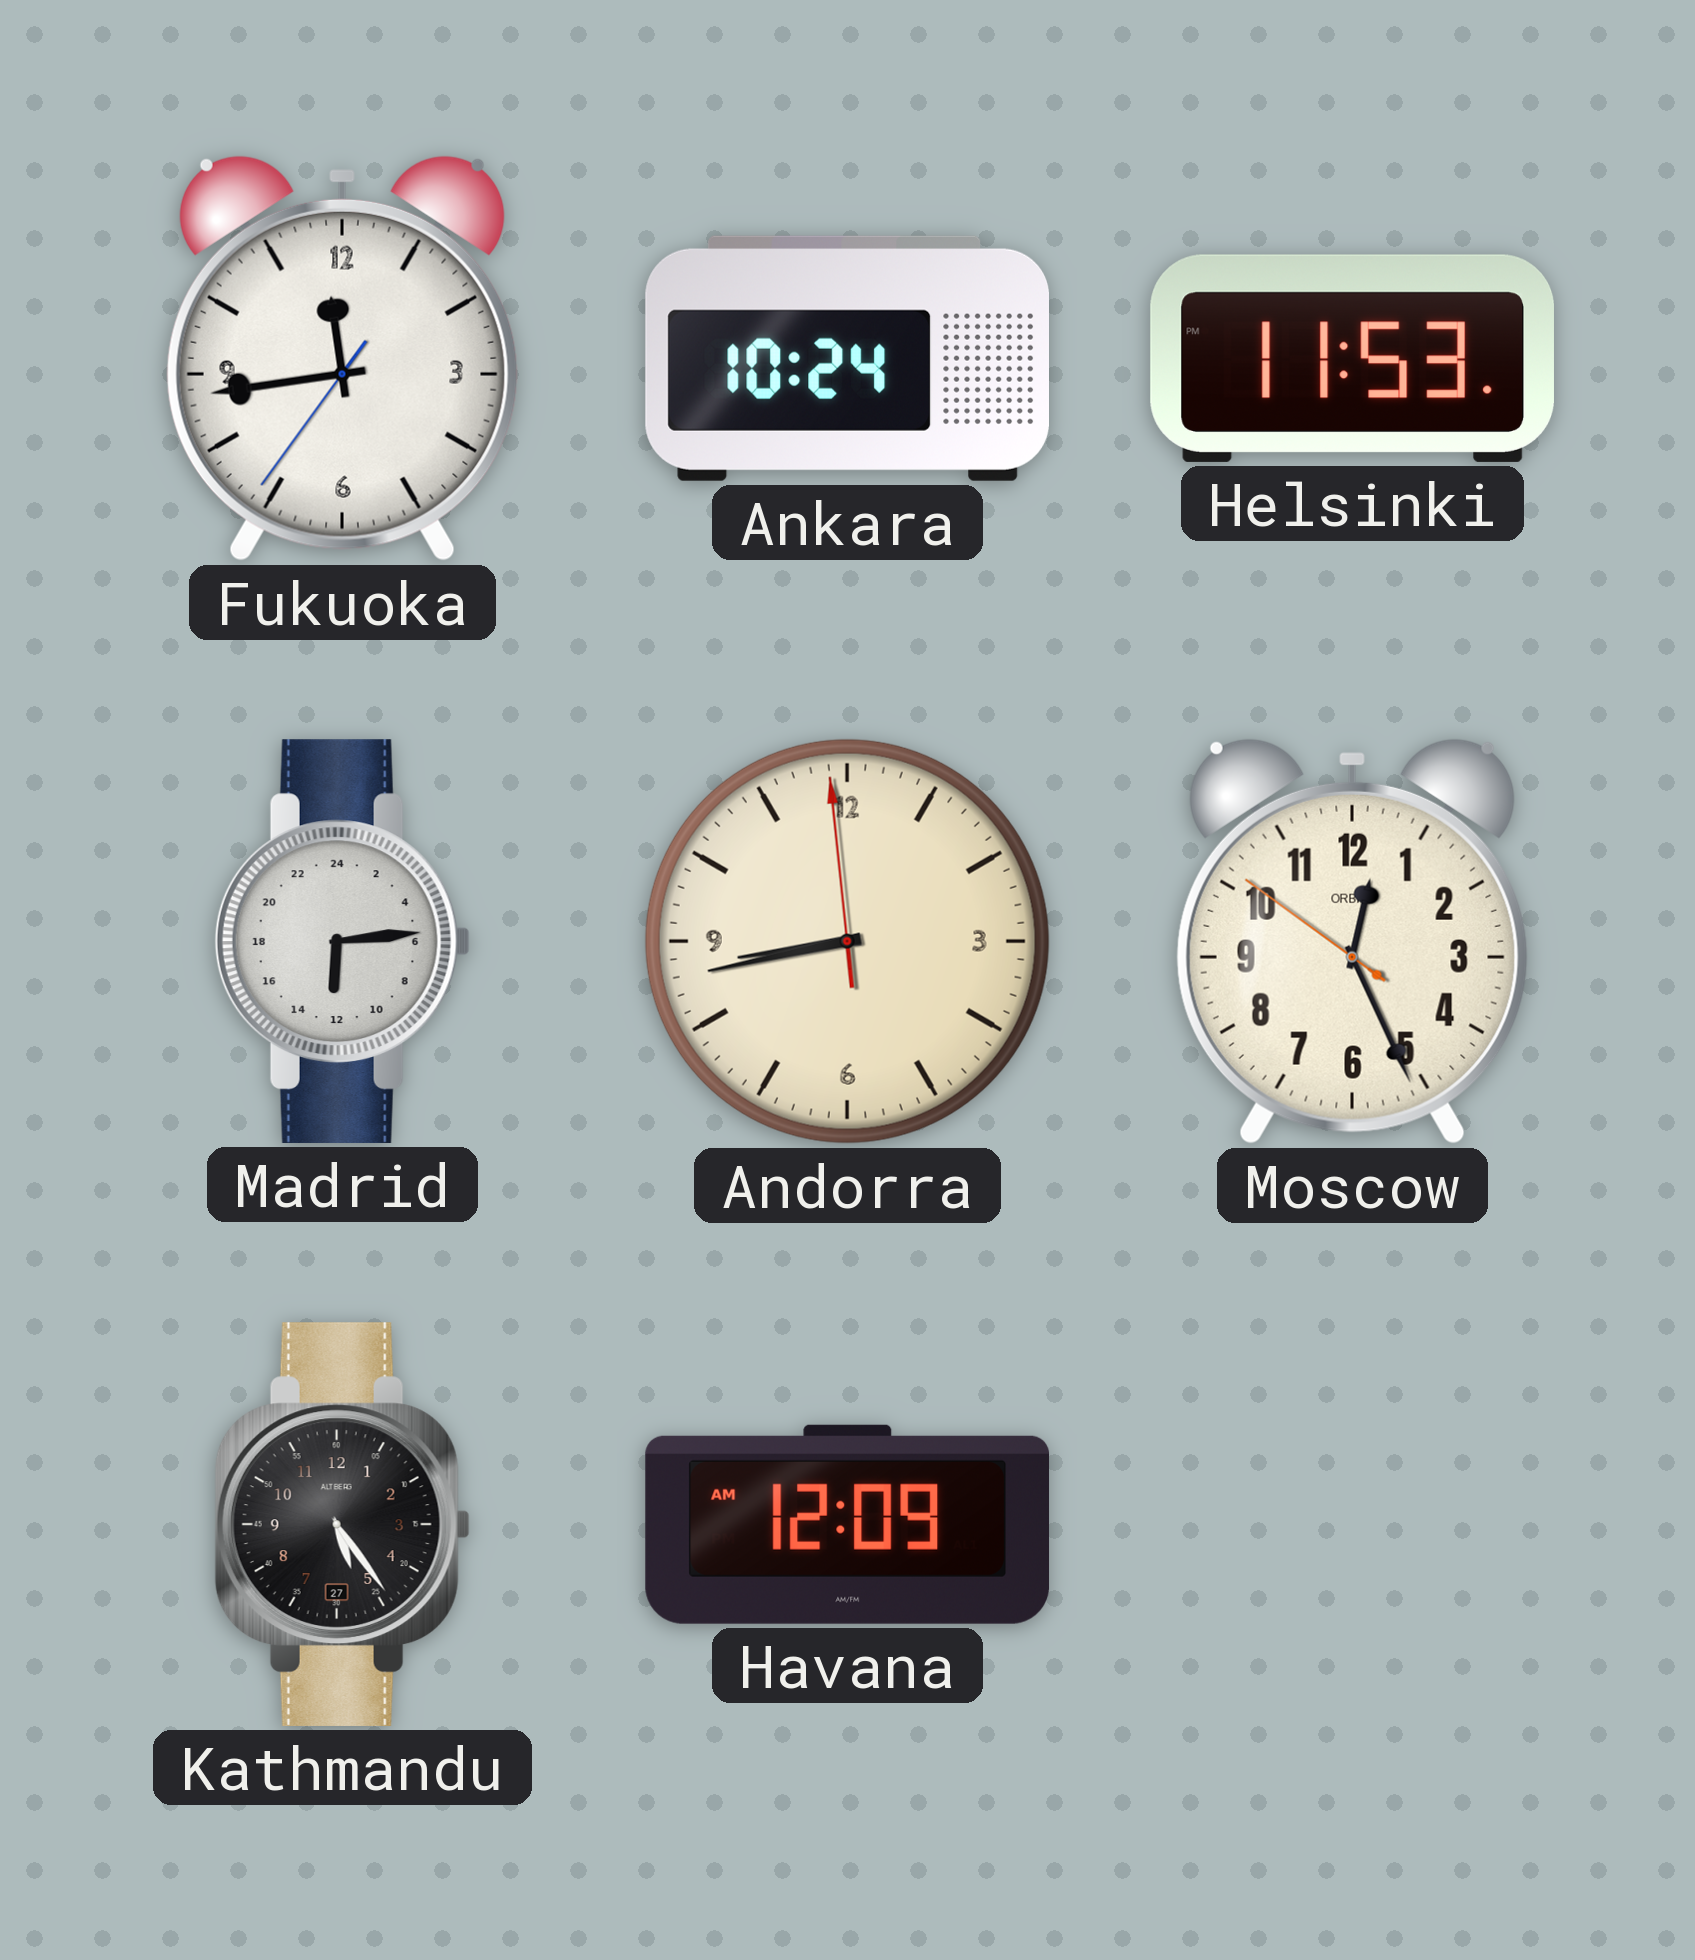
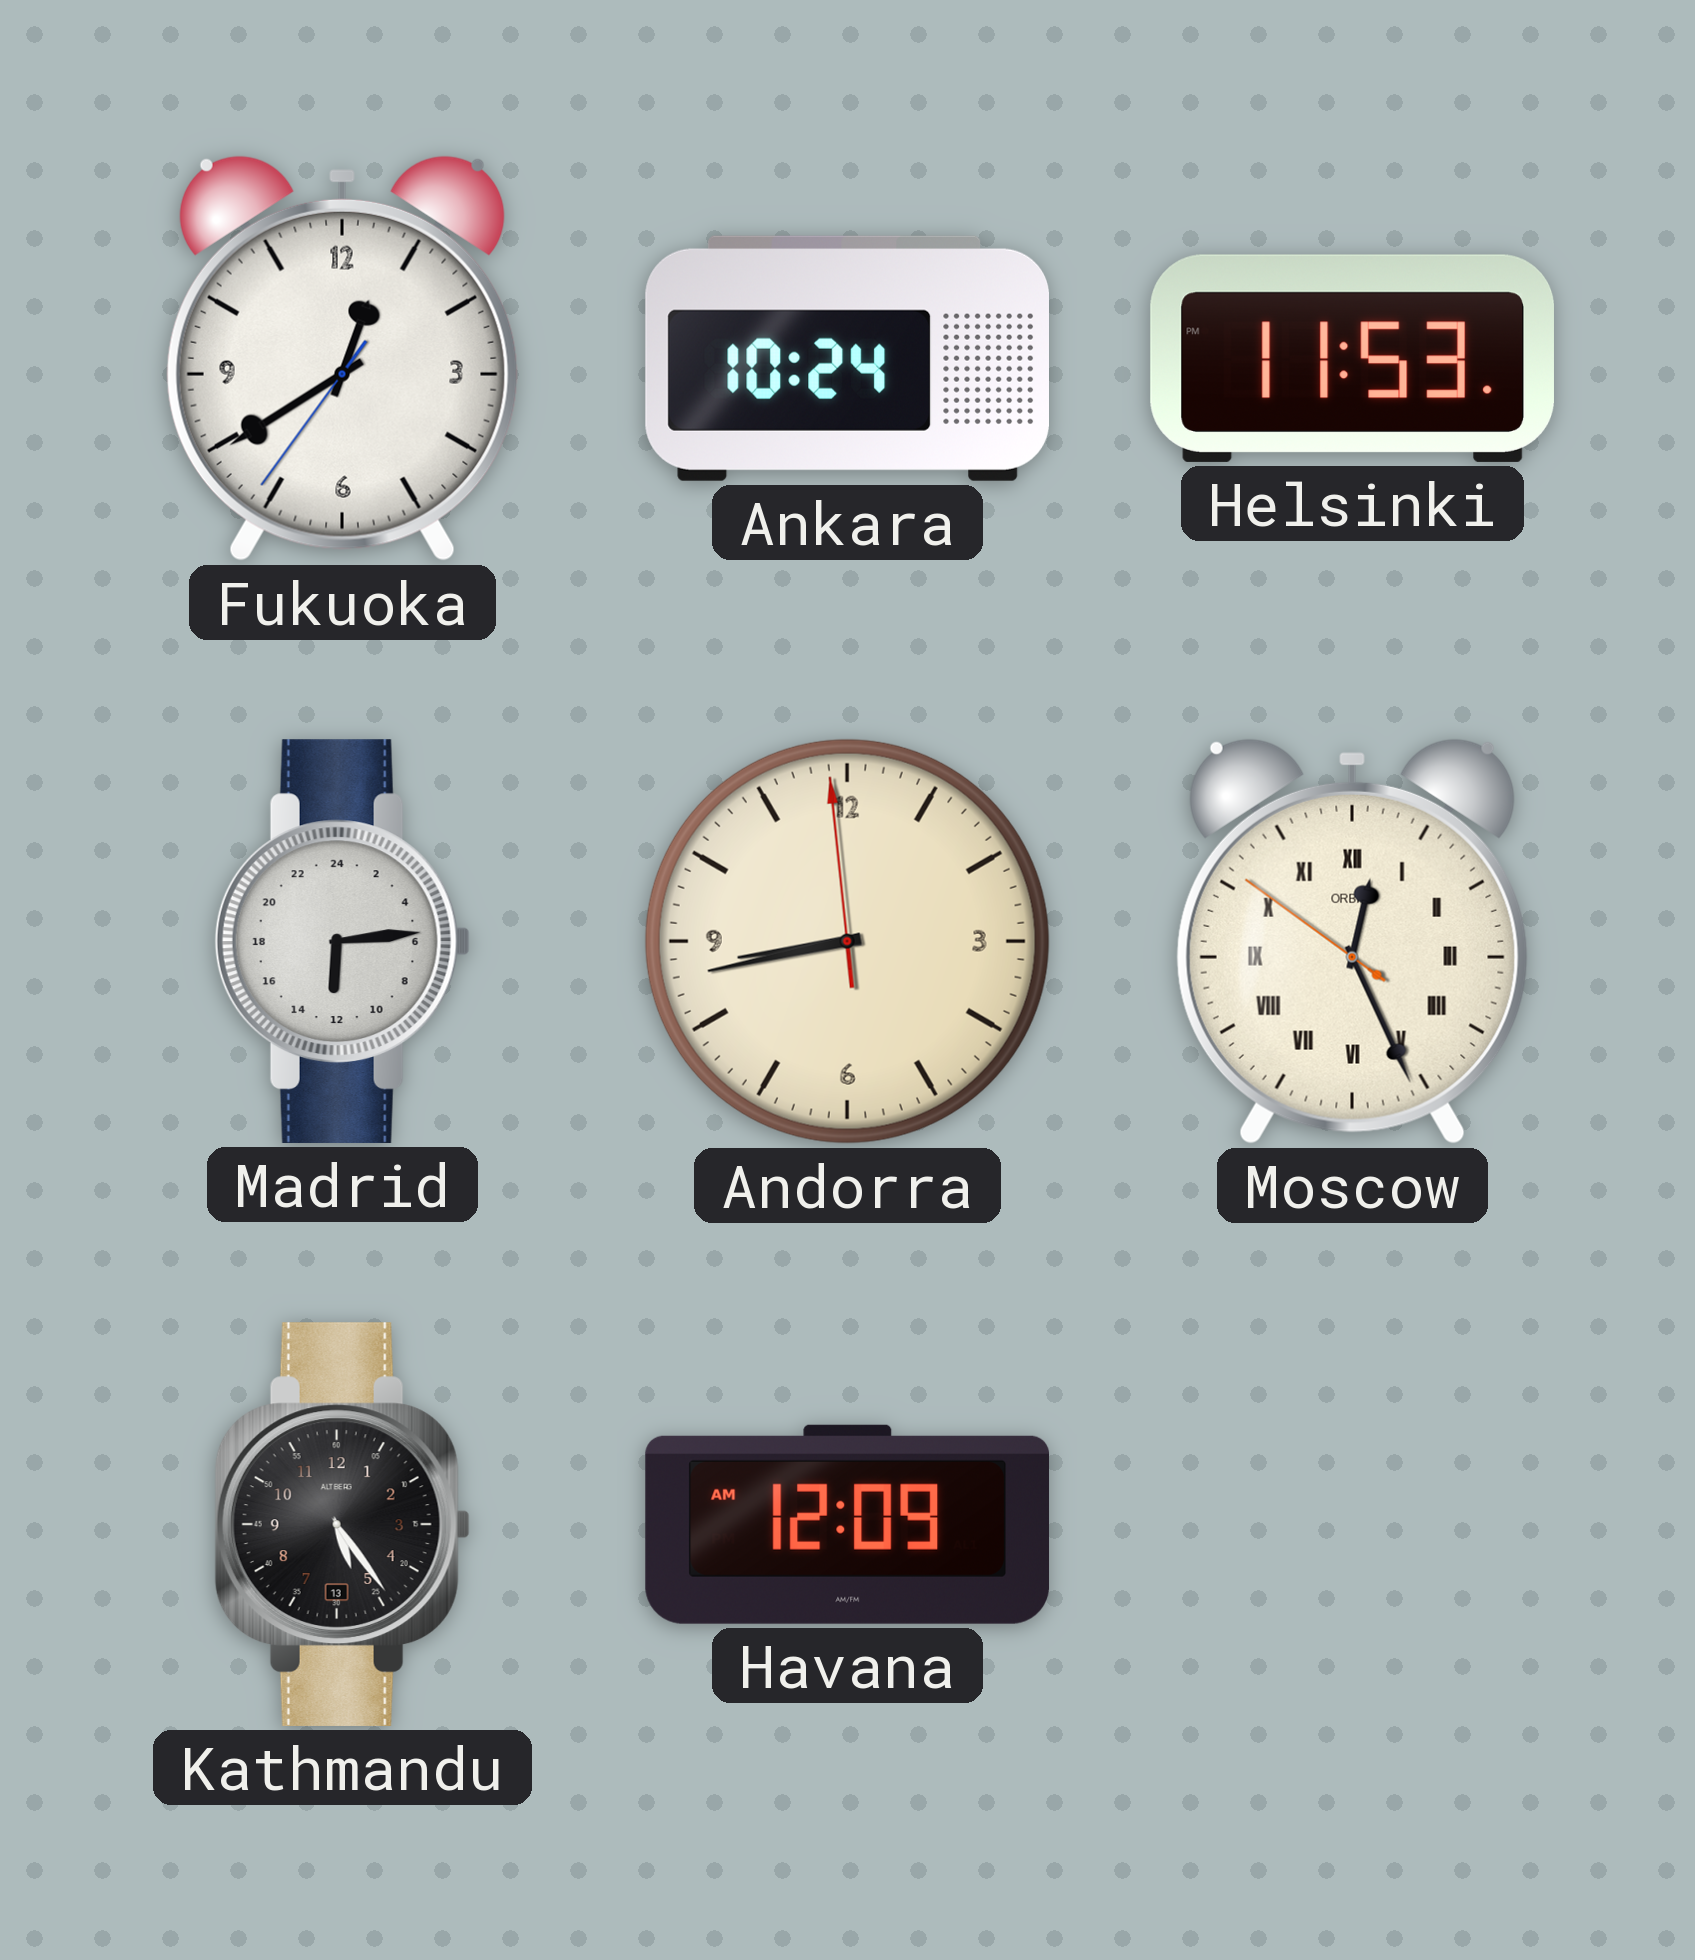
Fukuoka: 11:43 -> 12:39 (342, 358)
Moscow numerals: Arabic -> Roman (1352, 941)
Kathmandu date: 27 -> 13 (342, 1524)
